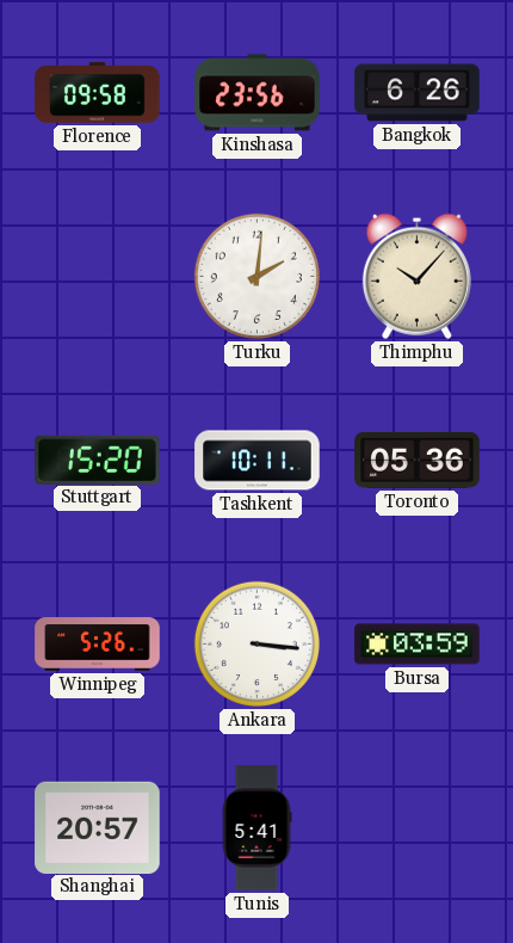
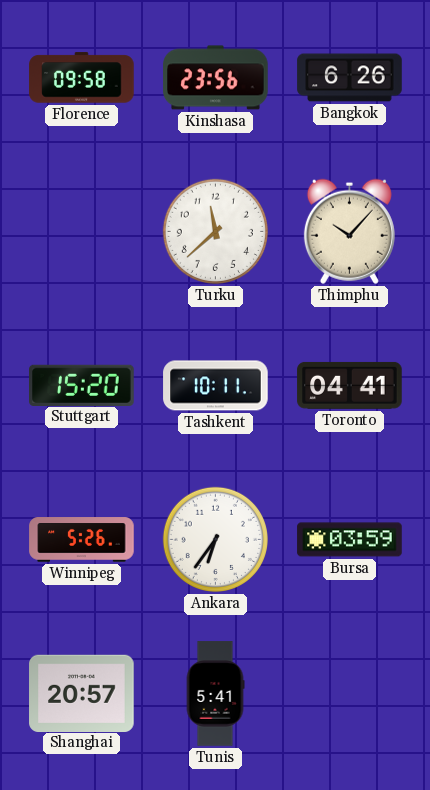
Turku: 2:01 -> 11:38 (215, 231)
Toronto: 05:36 -> 04:41 (350, 385)
Ankara: 3:16 -> 6:36 (215, 539)
